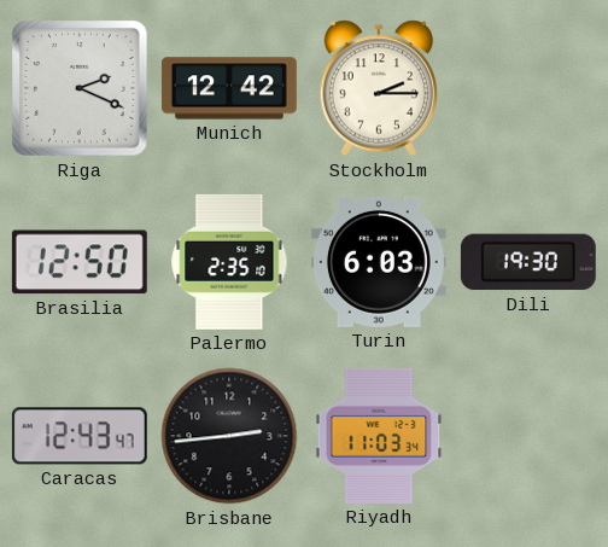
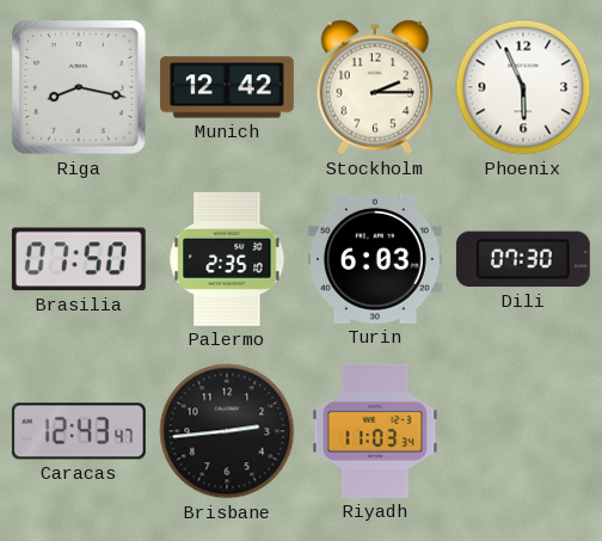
Riga: 2:19 -> 8:17 (79, 87)
Phoenix: none -> 5:56 (523, 87)
Brasilia: 12:50 -> 07:50 (79, 259)
Dili: 19:30 -> 07:30 (523, 259)
